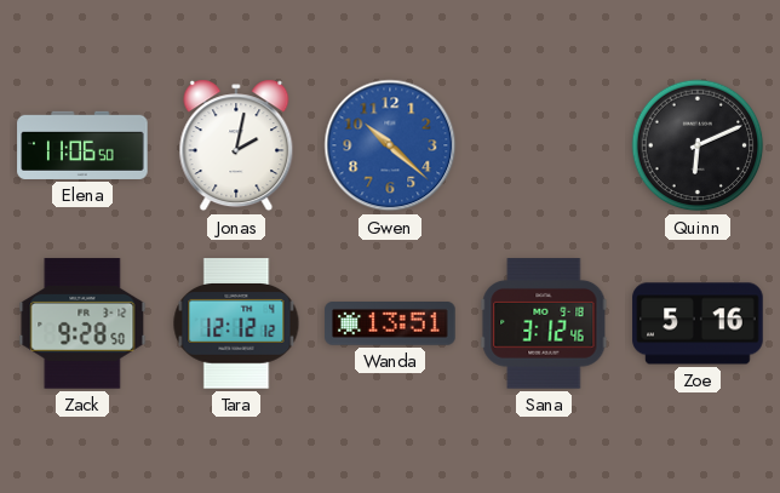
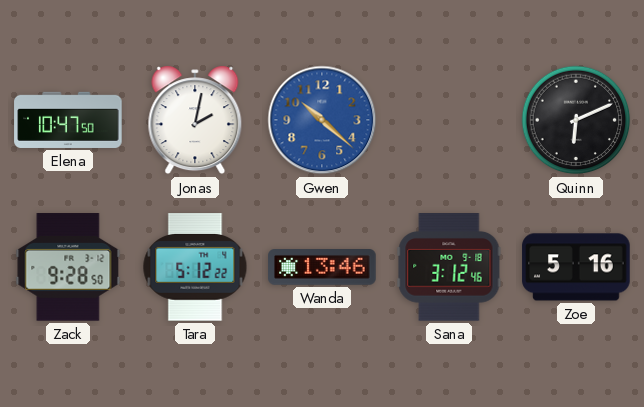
Elena: 11:06 -> 10:47 (68, 120)
Tara: 12:12 -> 5:12 (195, 267)
Wanda: 13:51 -> 13:46 (322, 267)
